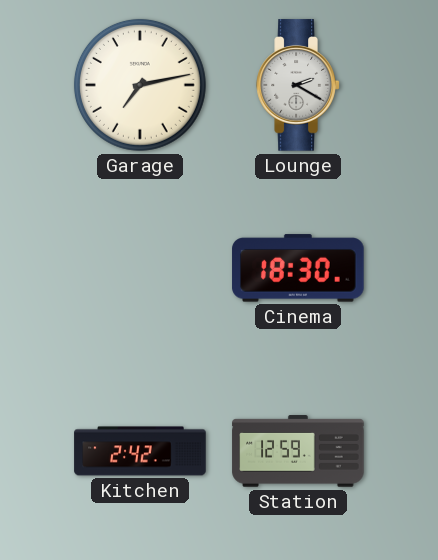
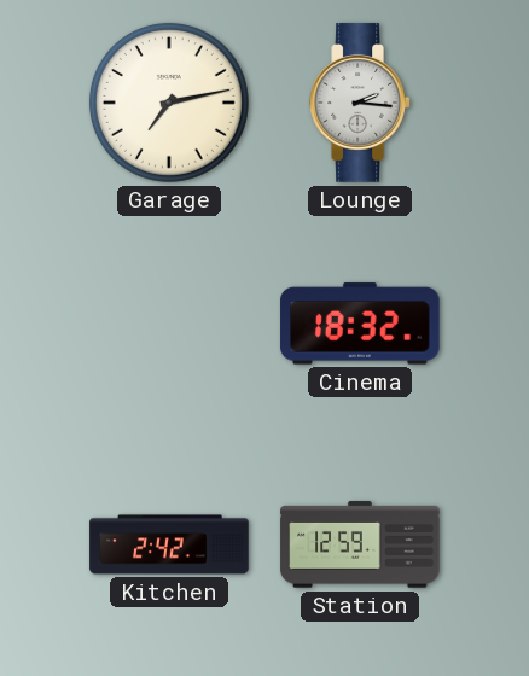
Lounge: 2:20 -> 2:16 (360, 103)
Cinema: 18:30 -> 18:32 (360, 324)
